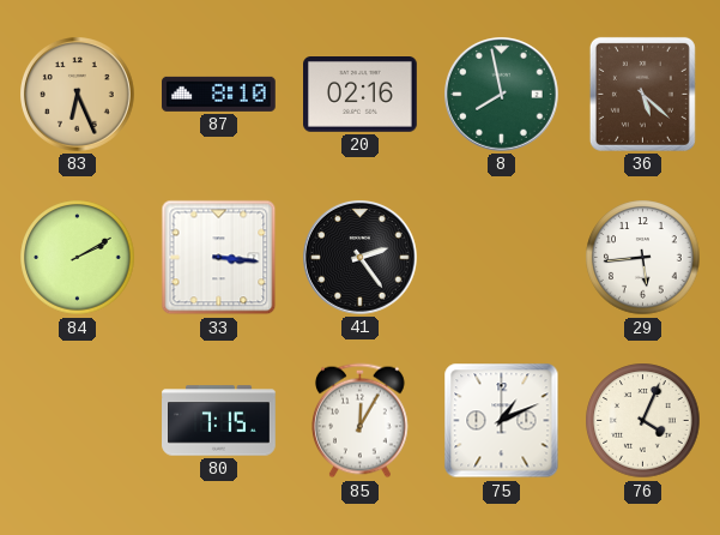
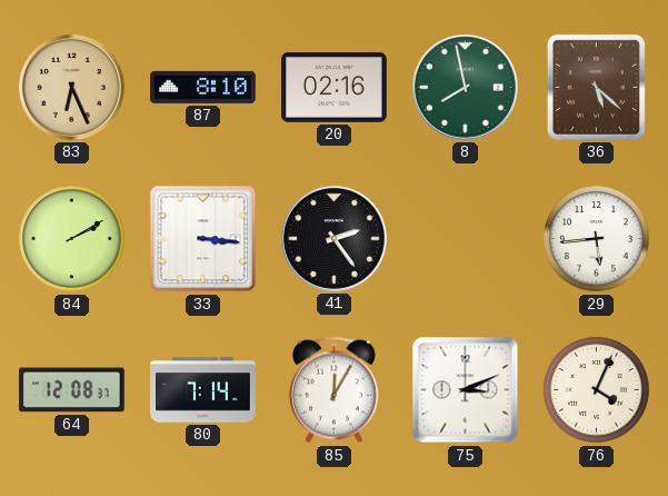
64: none -> 12:08 (72, 390)
80: 7:15 -> 7:14 (203, 390)
75: 1:11 -> 3:11 (466, 390)
